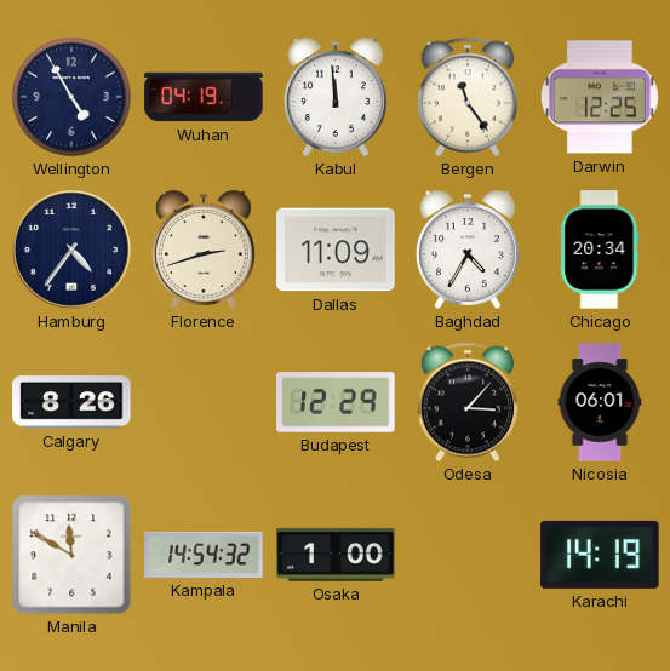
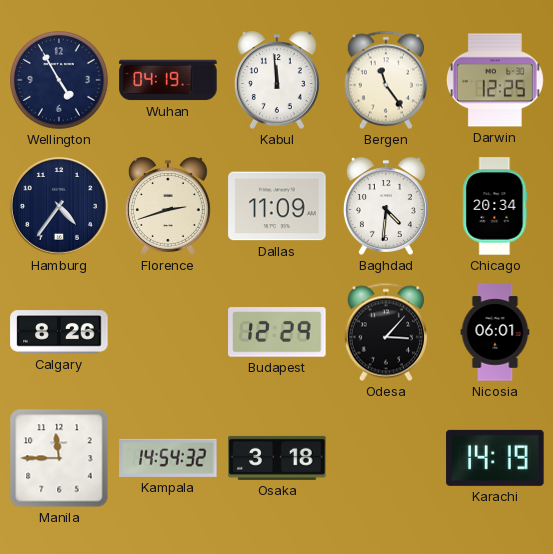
Baghdad: 4:35 -> 4:31 (386, 206)
Manila: 11:50 -> 11:45 (59, 458)
Osaka: 1:00 -> 3:18 (277, 458)
